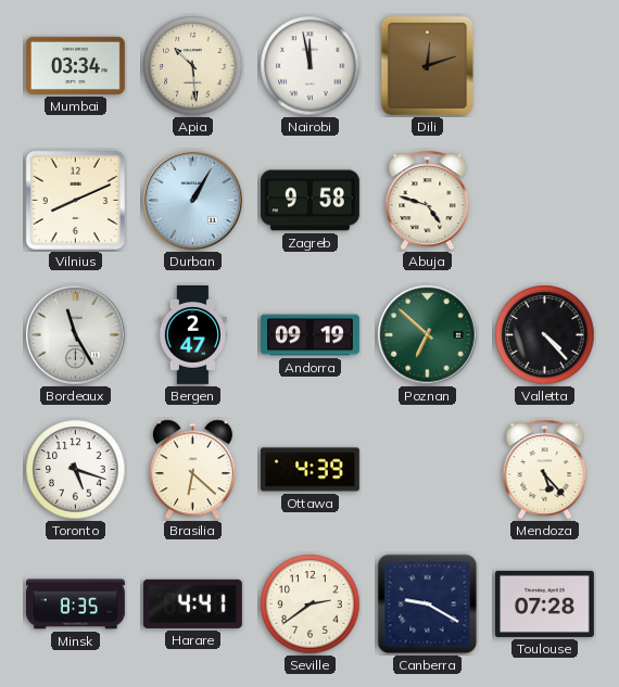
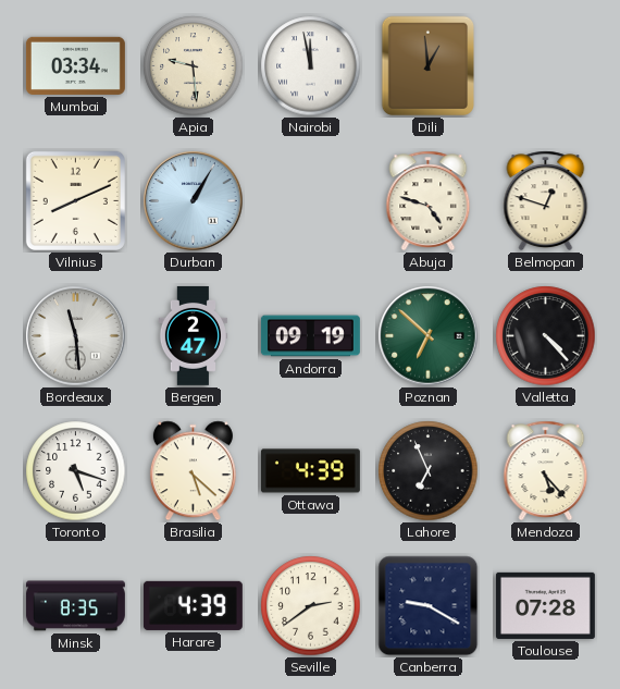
Apia: 10:29 -> 9:29 (194, 66)
Dili: 12:12 -> 12:59 (429, 66)
Zagreb: 9:58 -> none (309, 201)
Belmopan: none -> 12:48 (546, 201)
Bordeaux: 11:25 -> 11:29 (76, 336)
Brasilia: 6:22 -> 5:22 (193, 471)
Lahore: none -> 6:56 (429, 471)
Harare: 4:41 -> 4:39 (193, 605)
